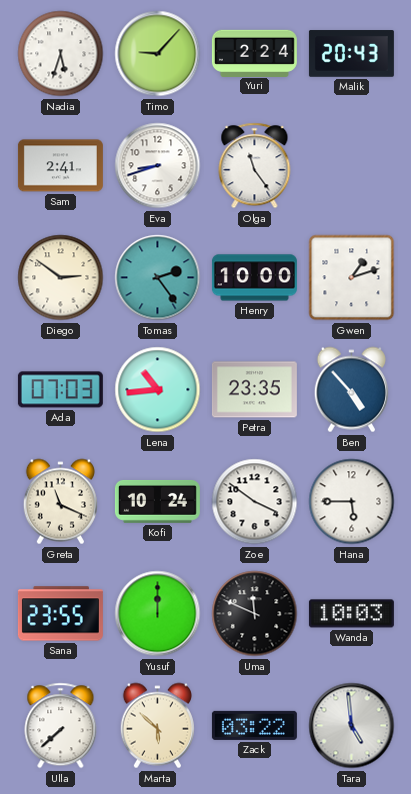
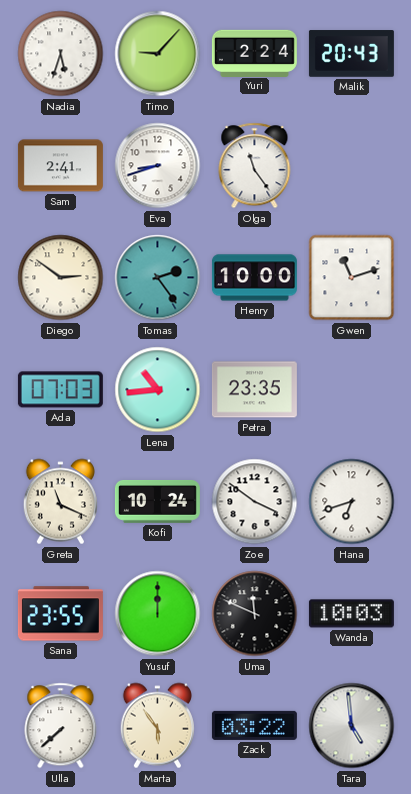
Gwen: 1:12 -> 11:12 (352, 278)
Ben: 4:53 -> none (351, 390)
Hana: 5:45 -> 6:42 (352, 502)
Marta: 5:52 -> 5:54 (157, 726)
